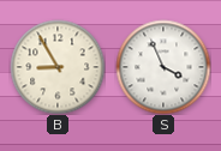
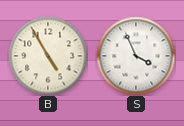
B: 8:55 -> 4:55 (48, 56)
